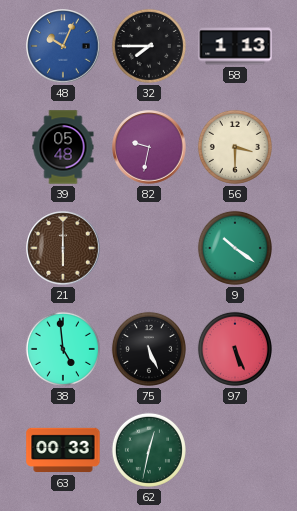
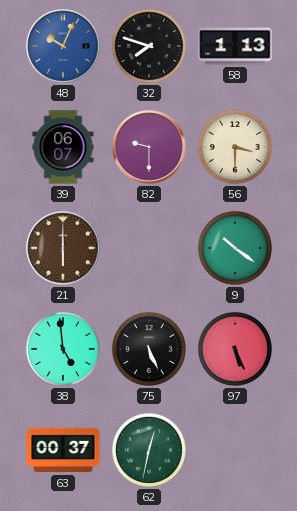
32: 7:45 -> 7:48 (149, 46)
39: 05:48 -> 06:07 (63, 147)
82: 9:32 -> 9:30 (149, 147)
63: 00:33 -> 00:37 (63, 450)
